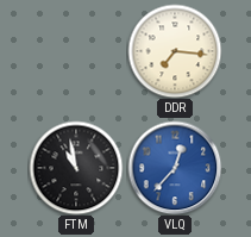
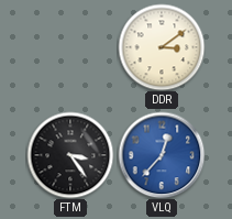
DDR: 7:16 -> 3:09 (162, 47)
FTM: 10:58 -> 3:24 (70, 155)
